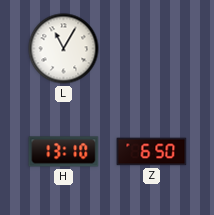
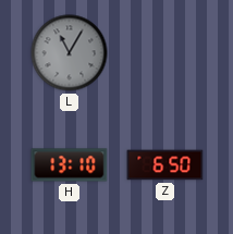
L dial: white -> grey (70, 53)
